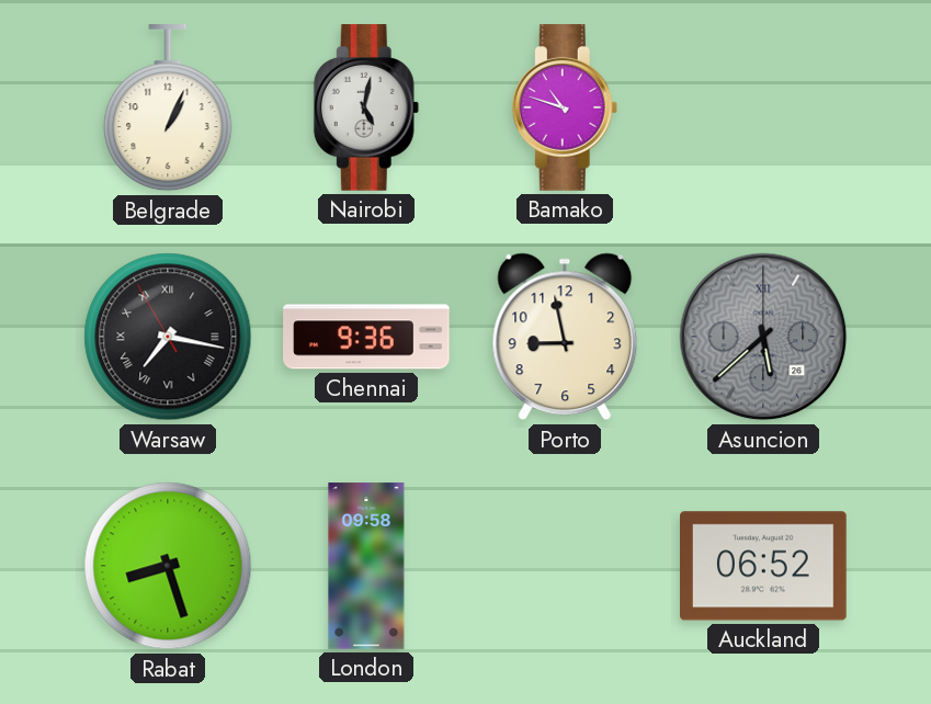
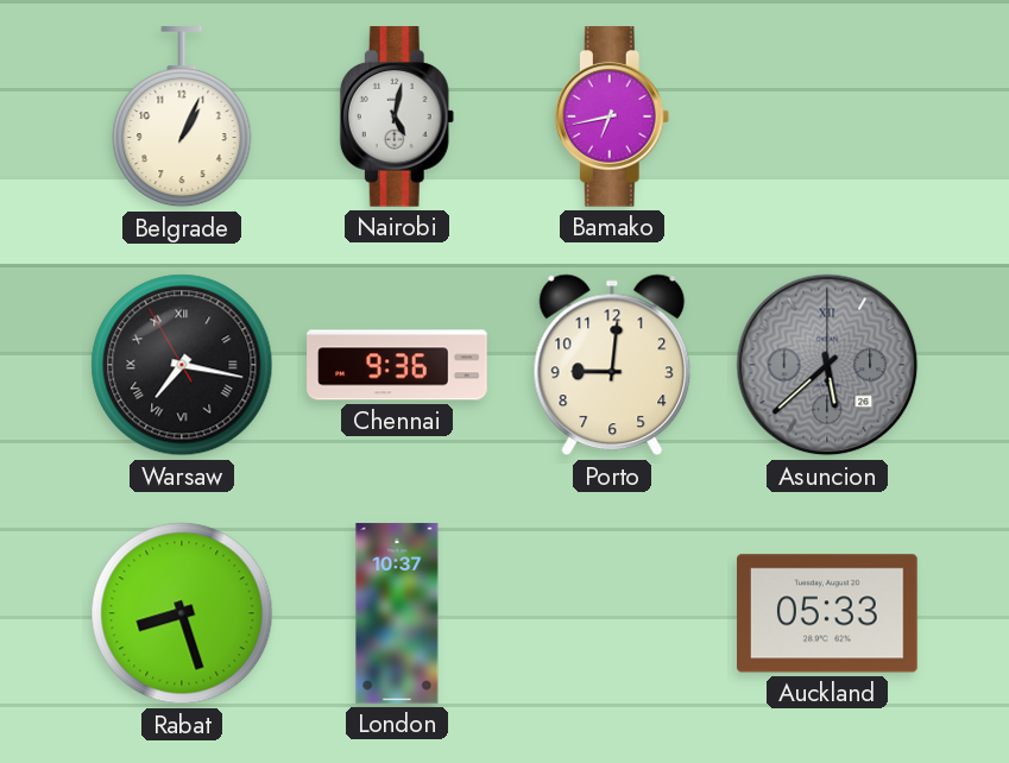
Bamako: 10:48 -> 6:43 (612, 116)
Porto: 8:58 -> 9:01 (612, 365)
London: 09:58 -> 10:37 (397, 613)
Auckland: 06:52 -> 05:33 (828, 613)
